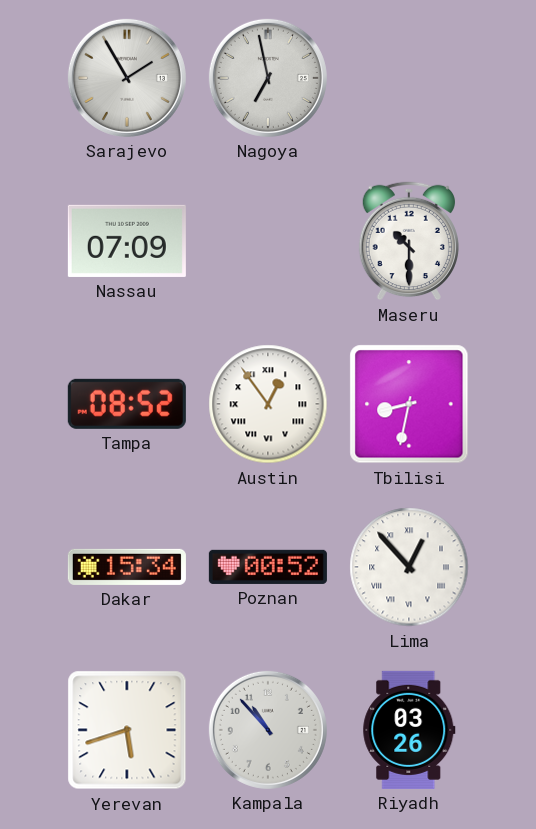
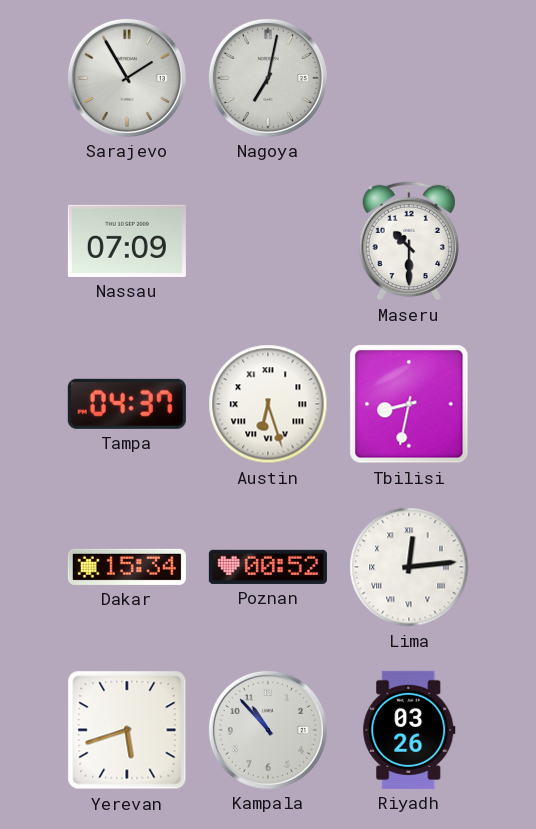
Nagoya: 6:58 -> 7:02 (268, 78)
Tampa: 08:52 -> 04:37 (127, 404)
Austin: 12:54 -> 6:27 (268, 404)
Lima: 12:53 -> 12:14 (409, 567)
